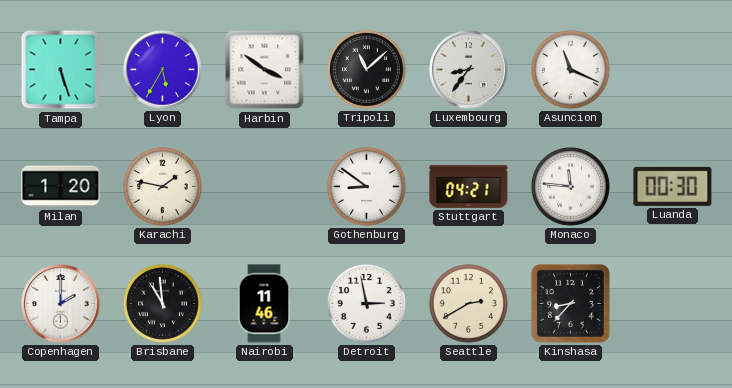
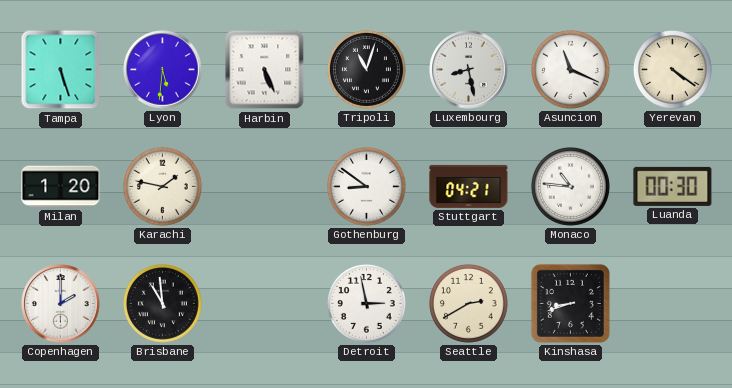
Lyon: 5:35 -> 5:31 (163, 70)
Harbin: 3:51 -> 5:26 (265, 70)
Tripoli: 11:08 -> 11:03 (366, 69)
Luxembourg: 8:36 -> 8:28 (469, 70)
Yerevan: none -> 4:21 (672, 69)
Monaco: 11:46 -> 10:46 (570, 186)
Nairobi: 11:46 -> none (264, 304)
Kinshasa: 8:37 -> 8:42 (570, 303)
